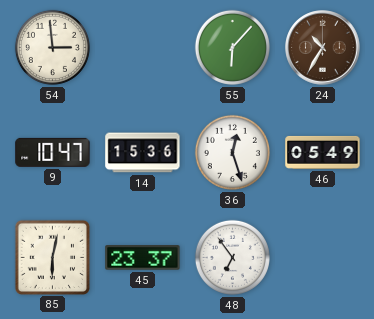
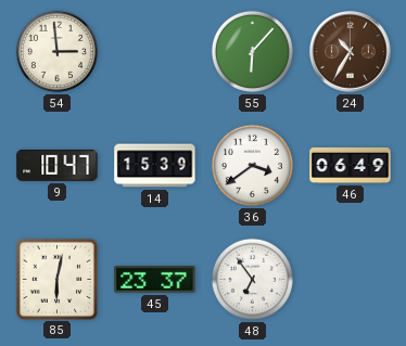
14: 15:36 -> 15:39 (155, 166)
36: 12:27 -> 3:39 (252, 165)
46: 05:49 -> 06:49 (351, 165)
